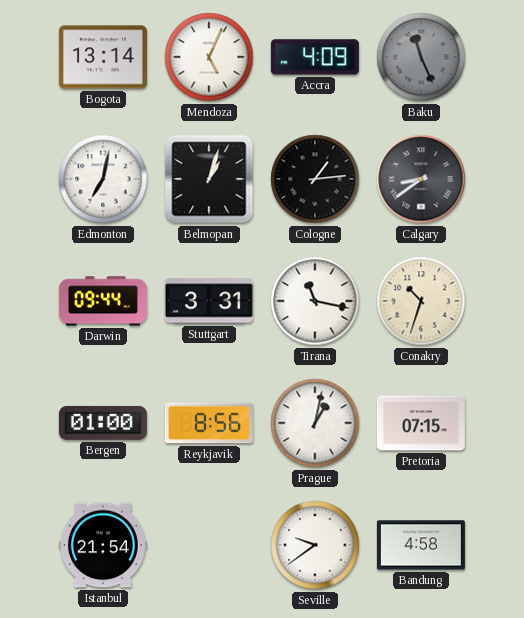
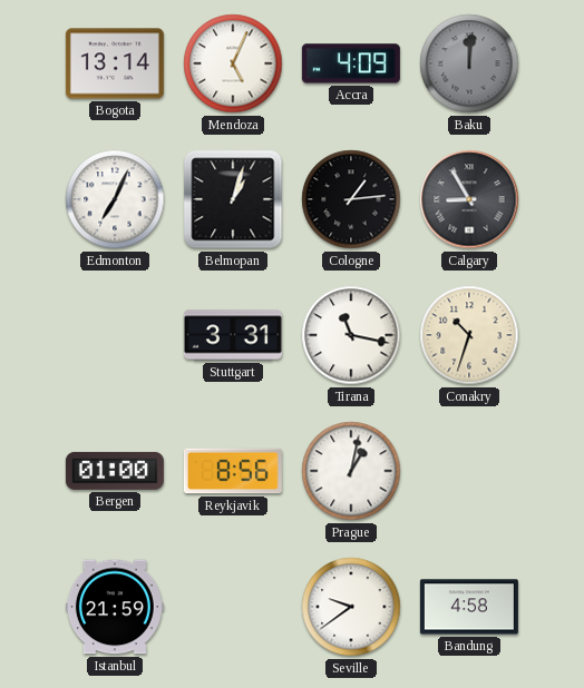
Baku: 11:26 -> 12:01 (469, 63)
Edmonton: 7:02 -> 7:04 (115, 199)
Calgary: 8:39 -> 8:55 (469, 199)
Darwin: 09:44 -> none (103, 301)
Pretoria: 07:15 -> none (421, 423)
Istanbul: 21:54 -> 21:59 (115, 607)
